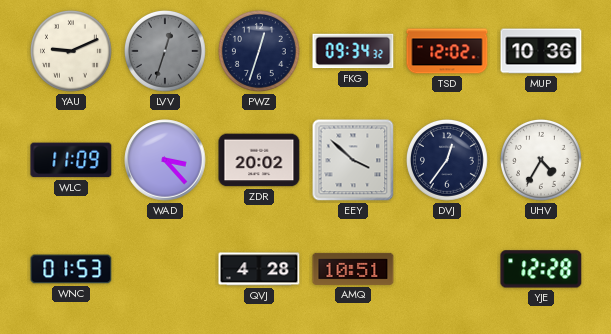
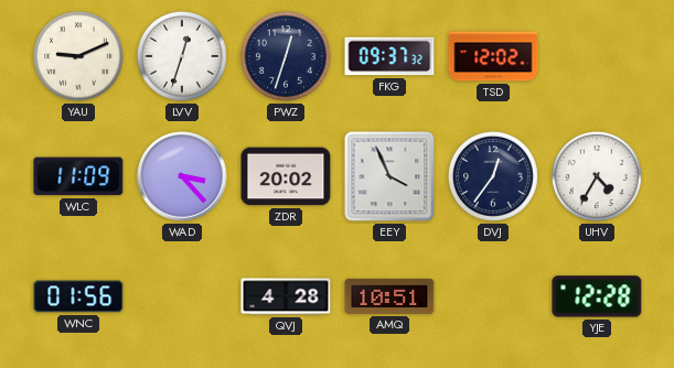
LVV dial: grey -> white (182, 56)
FKG: 09:34 -> 09:37 (389, 56)
MUP: 10:36 -> none (541, 51)
EEY: 3:52 -> 3:56 (389, 176)
WNC: 01:53 -> 01:56 (78, 296)
